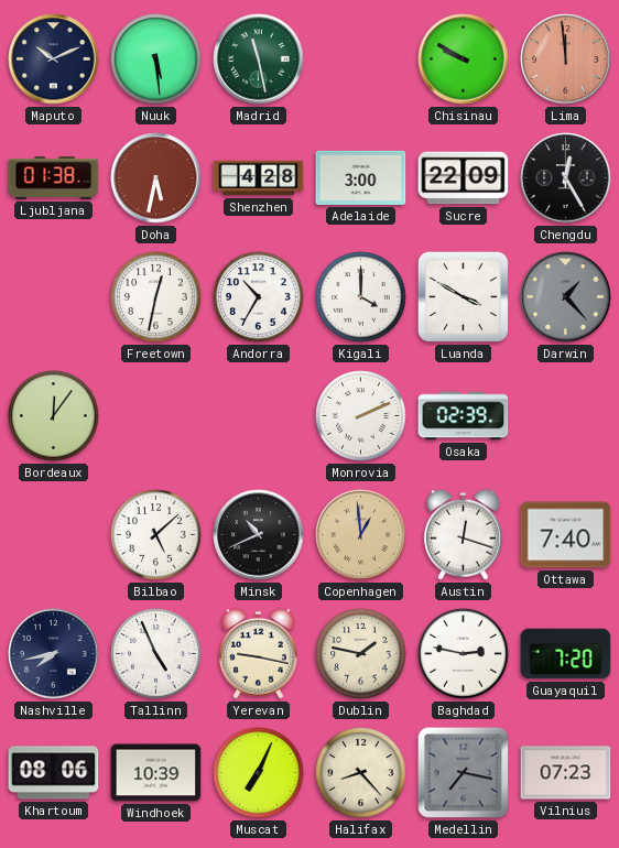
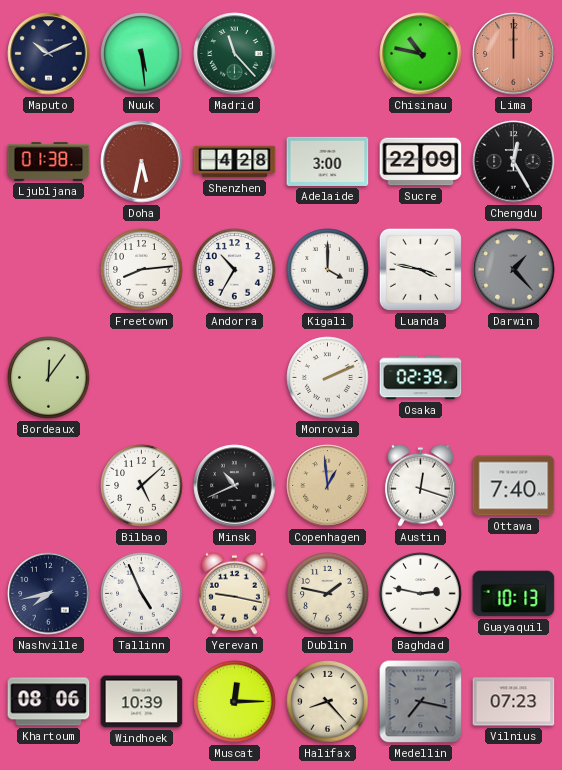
Madrid: 11:28 -> 11:23 (235, 54)
Chisinau: 9:50 -> 10:47 (421, 54)
Lima: 11:59 -> 12:00 (514, 54)
Freetown: 12:32 -> 8:14 (142, 270)
Luanda: 3:50 -> 3:47 (420, 269)
Guayaquil: 7:20 -> 10:13 (514, 594)
Muscat: 7:04 -> 12:15 (235, 702)
